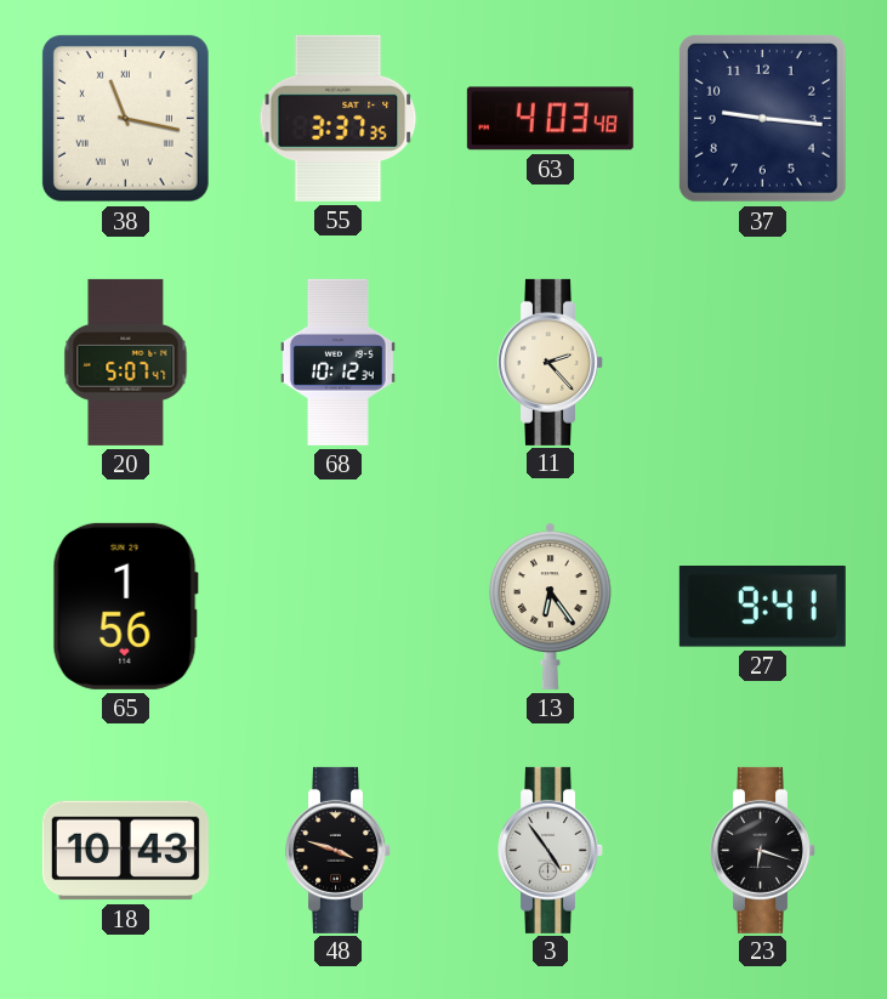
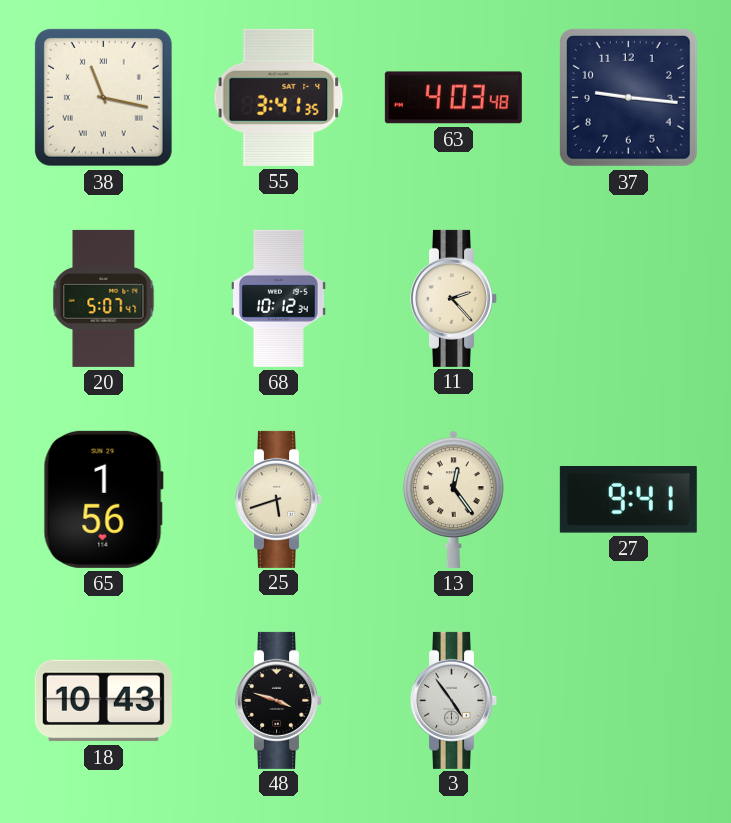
55: 3:37 -> 3:41 (279, 97)
25: none -> 5:42 (279, 499)
13: 6:24 -> 12:24 (454, 499)
23: 6:18 -> none (763, 850)
